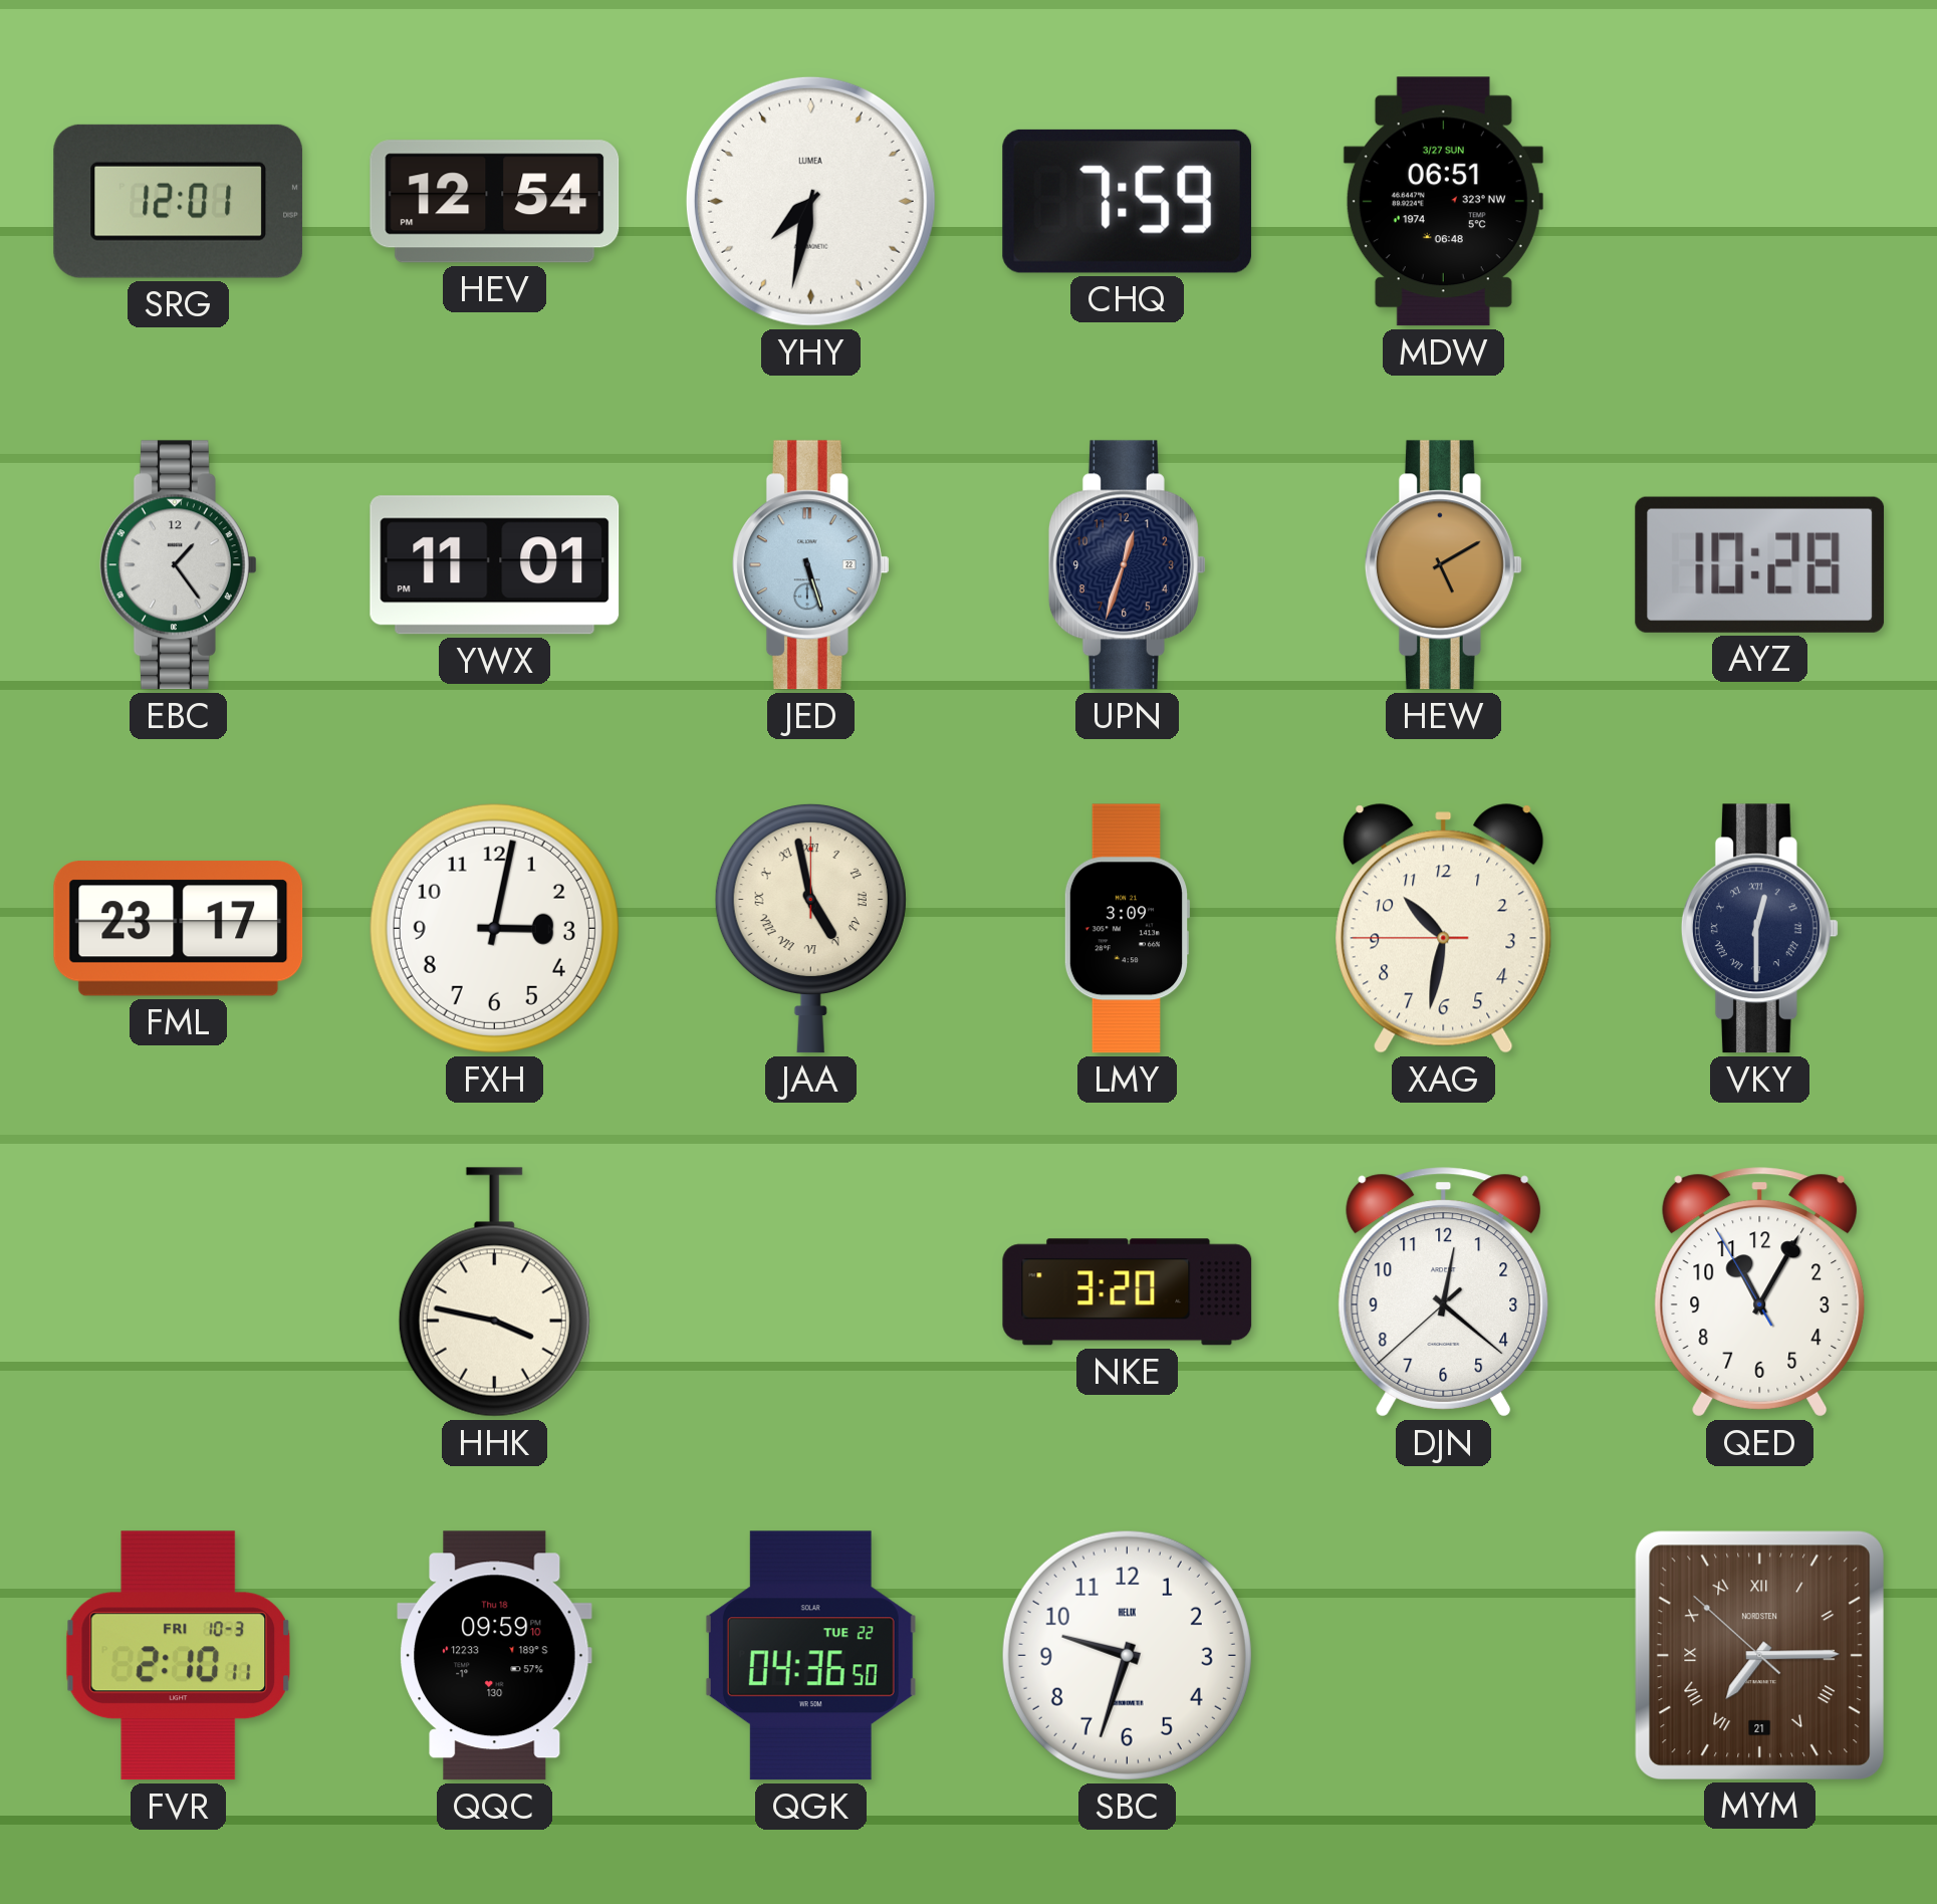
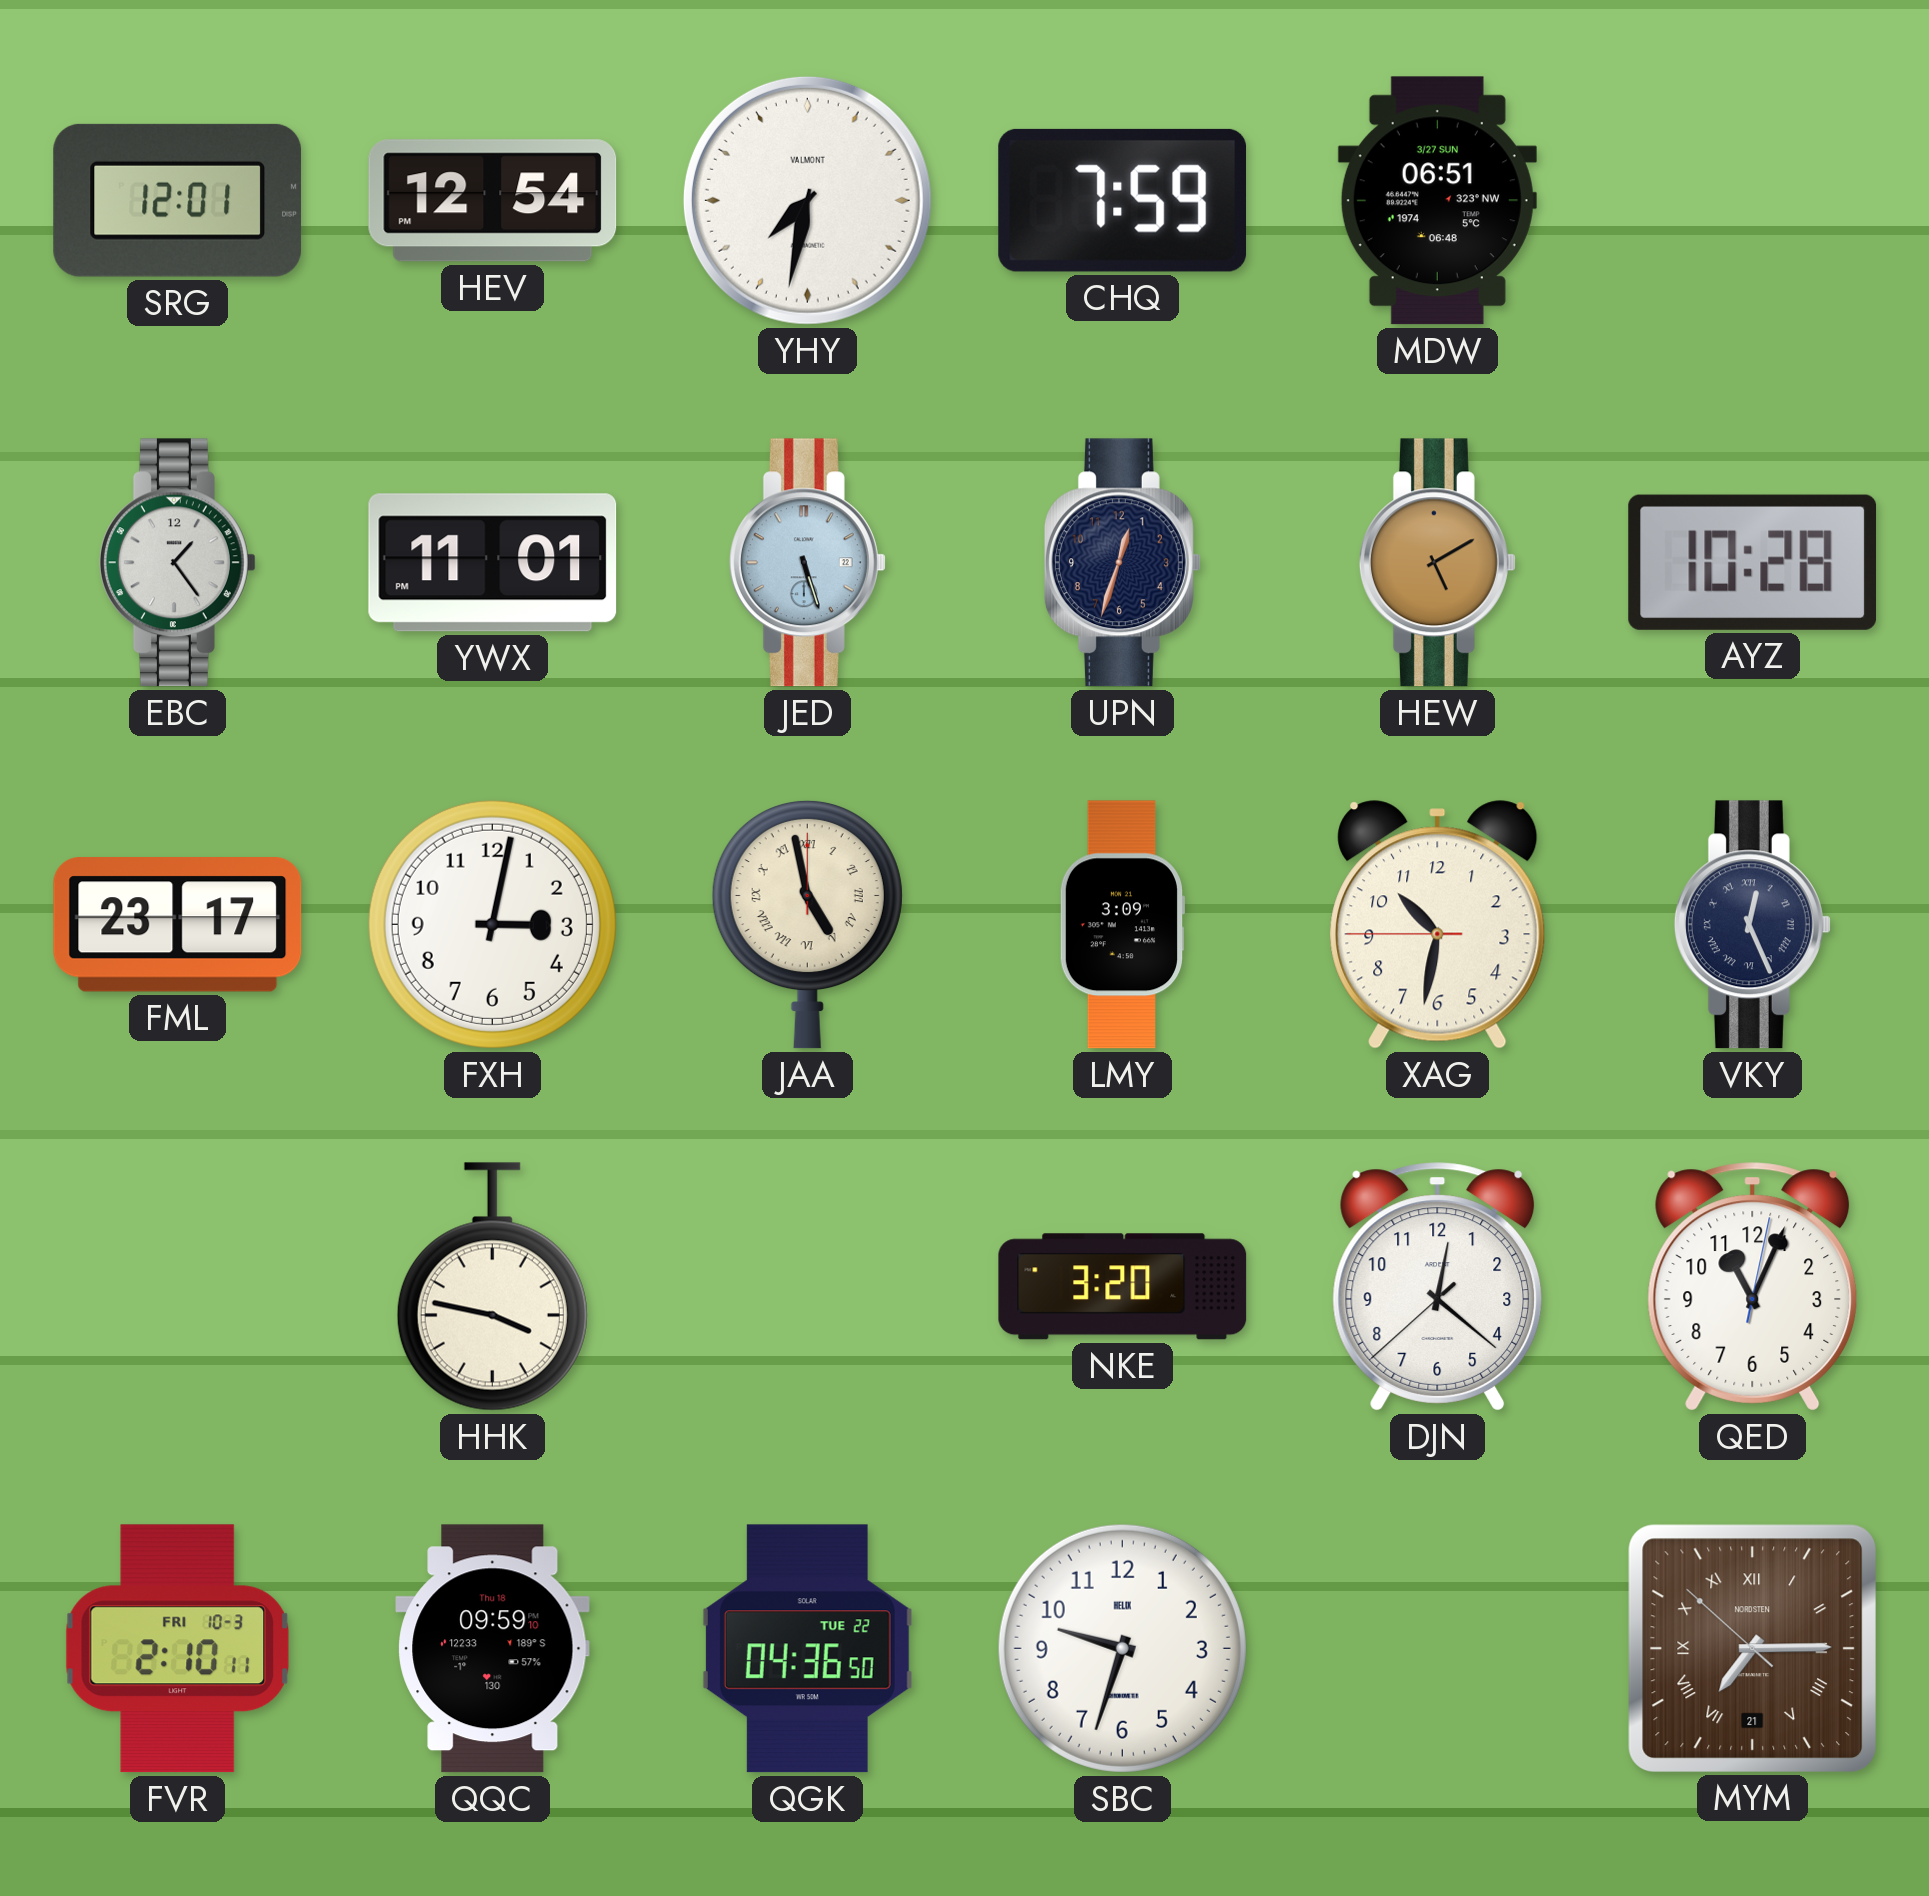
YHY brand: LUMEA -> VALMONT (807, 200)
VKY: 12:30 -> 12:26 (1752, 925)
QED: 11:04:55 -> 11:04:02 (1753, 1287)
